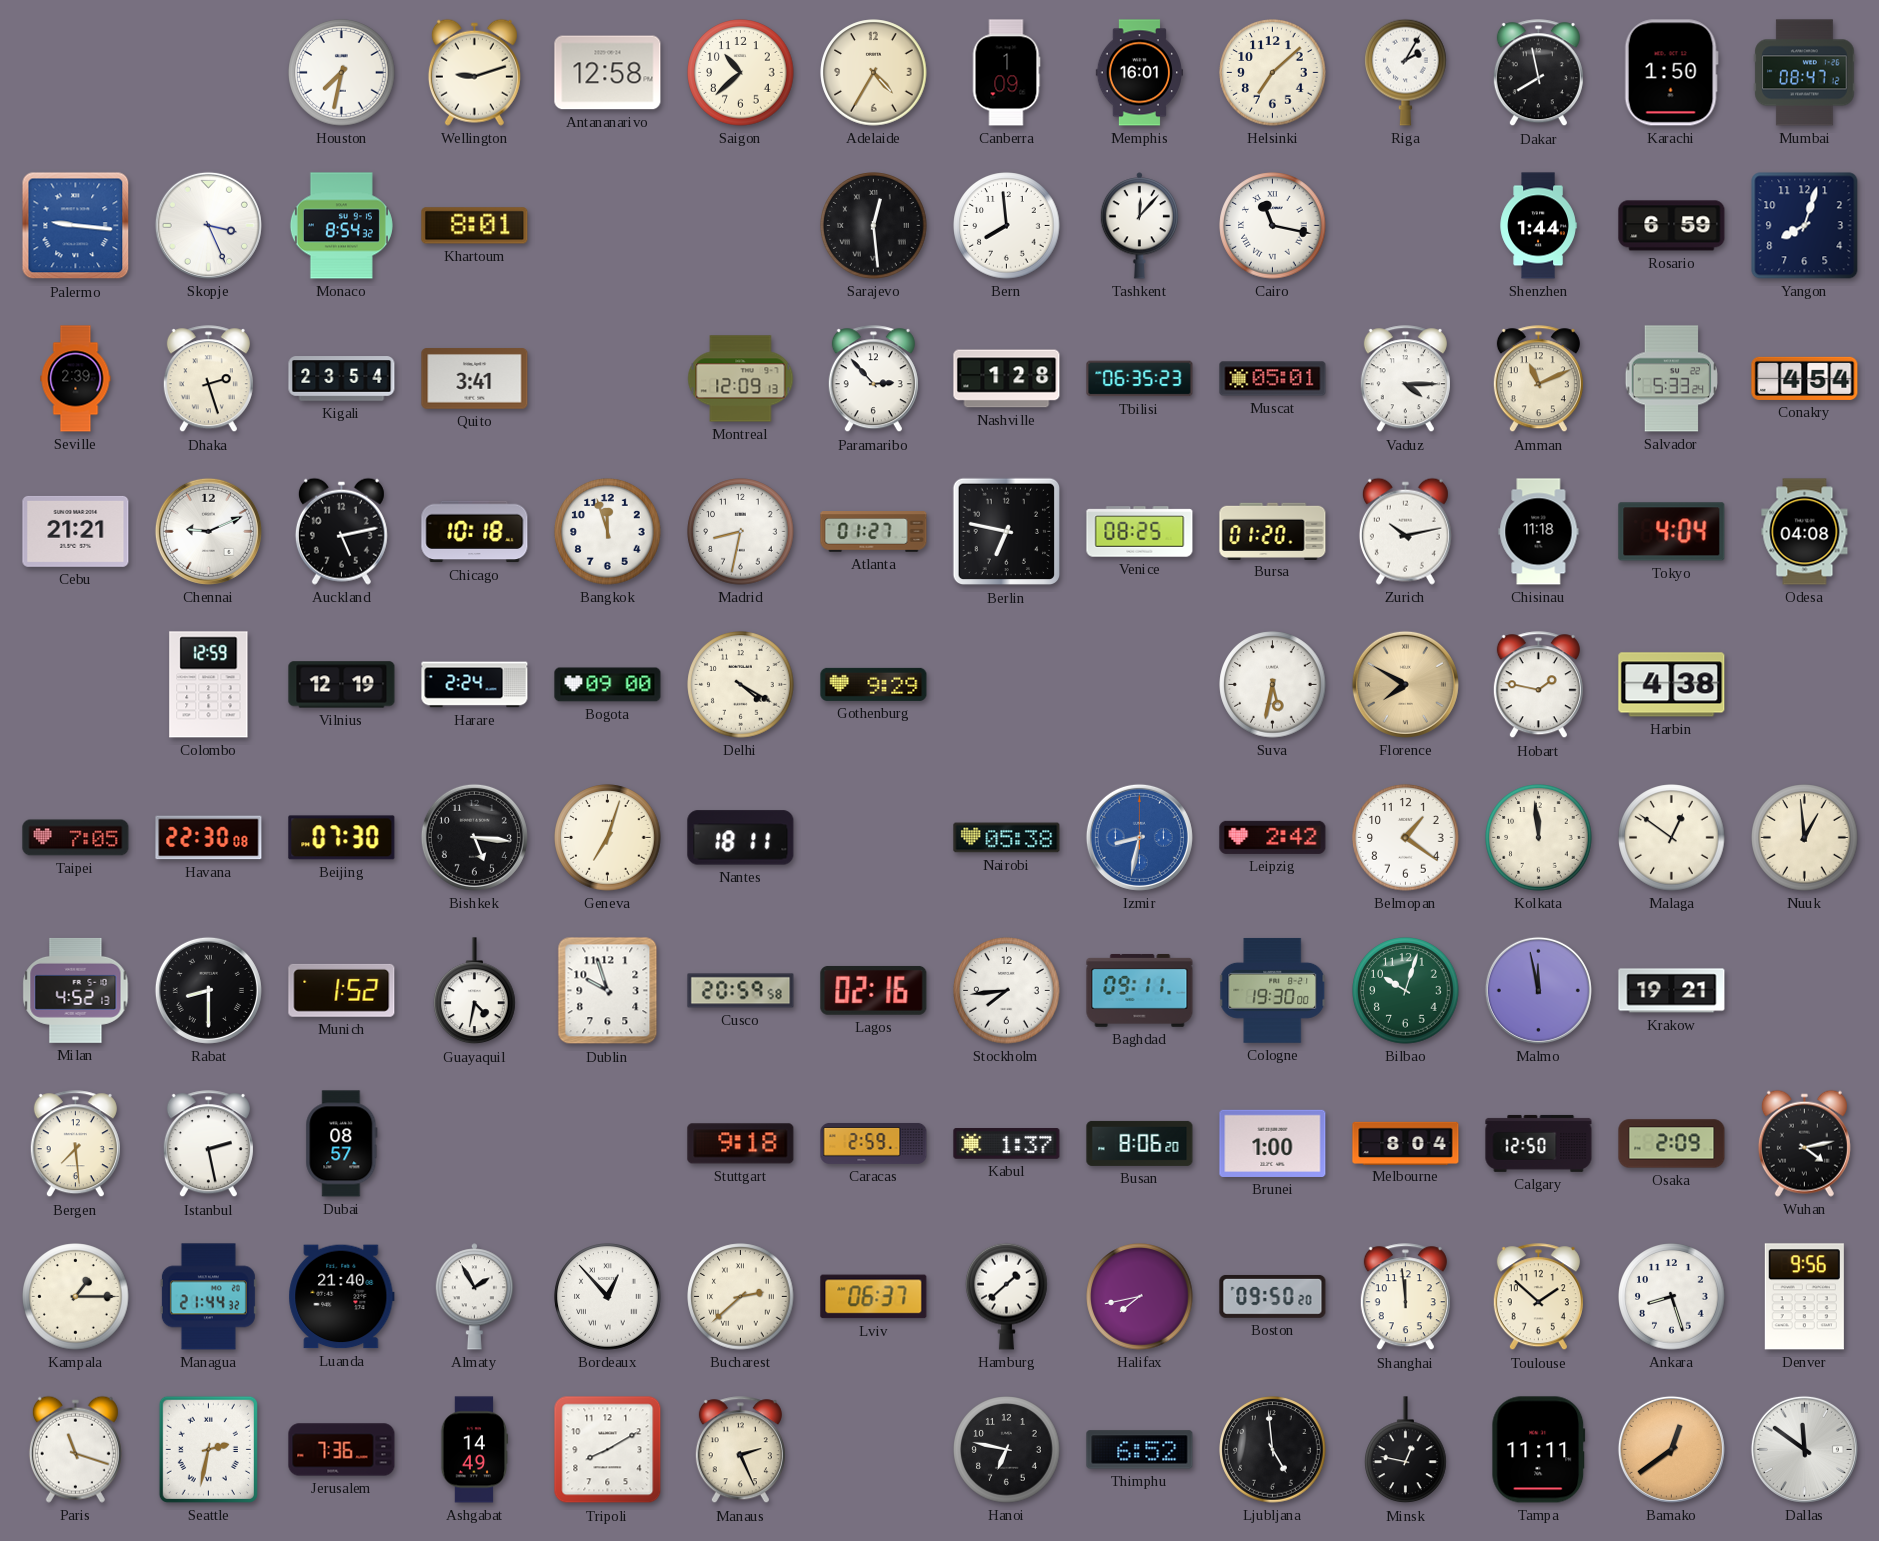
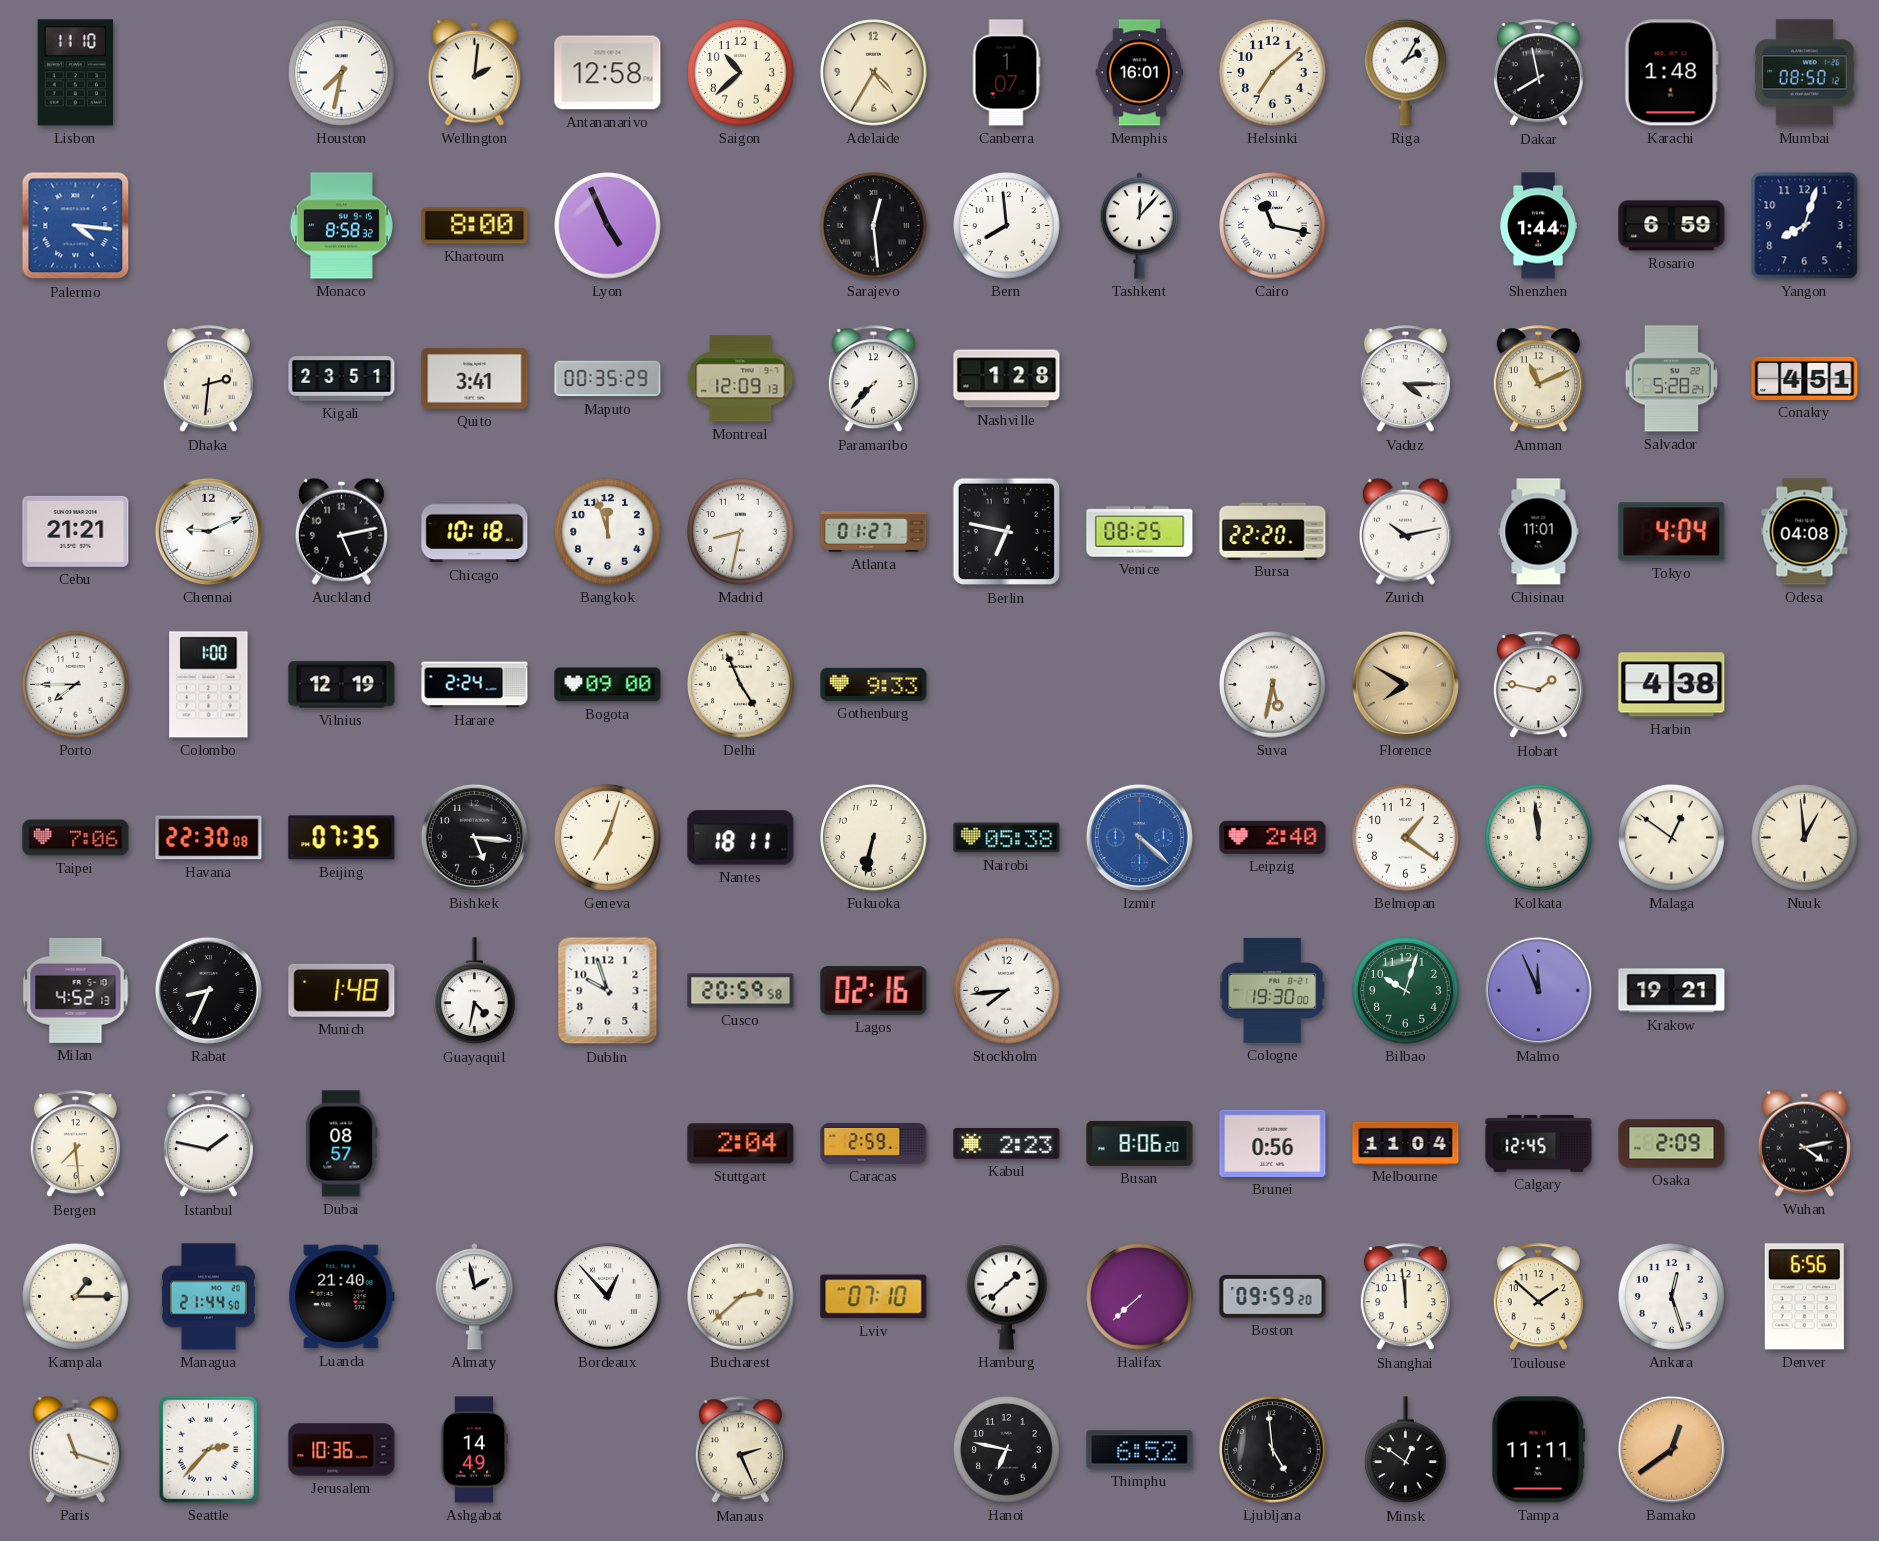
Lisbon: none -> 11:10 (76, 73)
Wellington: 9:12 -> 2:01 (474, 72)
Canberra: 1:09 -> 1:07 (1006, 73)
Karachi: 1:50 -> 1:48 (1671, 73)
Mumbai: 08:47 -> 08:50 (1805, 73)
Palermo: 9:16 -> 4:16 (76, 226)
Skopje: 3:26 -> none (208, 225)
Monaco: 8:54 -> 8:58 (341, 226)
Khartoum: 8:01 -> 8:00 (475, 226)
Lyon: none -> 4:56 (608, 226)
Seville: 2:39 -> none (76, 379)
Dhaka: 2:27 -> 2:31 (208, 379)
Kigali: 23:54 -> 23:51 (342, 379)
Maputo: none -> 00:35 (608, 379)
Paramaribo: 2:53 -> 7:37 (873, 379)
Tbilisi: 06:35 -> none (1140, 379)
Muscat: 05:01 -> none (1273, 379)
Salvador: 5:33 -> 5:28 (1671, 379)
Conakry: 4:54 -> 4:51 (1805, 378)
Bursa: 01:20 -> 22:20 (1273, 531)
Chisinau: 11:18 -> 11:01 (1539, 532)
Porto: none -> 7:45 (76, 685)
Colombo: 12:59 -> 1:00 (209, 685)
Delhi: 4:20 -> 4:56 (741, 685)
Gothenburg: 9:29 -> 9:33 (874, 684)
Taipei: 7:05 -> 7:06 (76, 838)
Beijing: 07:30 -> 07:35 (342, 838)
Fukuoka: none -> 6:32 (874, 838)
Izmir: 8:32 -> 4:22 (1139, 837)
Leipzig: 2:42 -> 2:40 (1273, 837)
Rabat: 8:30 -> 8:34 (208, 990)
Munich: 1:52 -> 1:48 (342, 990)
Baghdad: 09:11 -> none (1140, 990)
Malmo: 11:58 -> 11:56 (1538, 990)
Istanbul: 2:28 -> 1:47 (208, 1144)
Stuttgart: 9:18 -> 2:04 (741, 1144)
Kabul: 1:37 -> 2:23 (1007, 1144)
Brunei: 1:00 -> 0:56 (1273, 1143)
Melbourne: 8:04 -> 11:04 (1406, 1143)
Calgary: 12:50 -> 12:45 (1539, 1143)
Managua: 21:44:32 -> 21:44:50 (208, 1297)
Almaty: 1:55 -> 1:58 (475, 1297)
Lviv: 06:37 -> 07:10 (874, 1297)
Halifax: 7:43 -> 7:38 (1140, 1297)
Boston: 09:50 -> 09:59 (1273, 1296)
Ankara: 8:27 -> 12:27 (1672, 1297)
Denver: 9:56 -> 6:56 (1804, 1297)
Seattle: 2:32 -> 2:37 (208, 1449)
Jerusalem: 7:36 -> 10:36 (342, 1450)
Tripoli: 8:10 -> none (608, 1450)
Minsk: 12:47 -> 12:51 (1406, 1450)
Dallas: 11:51 -> none (1804, 1449)
